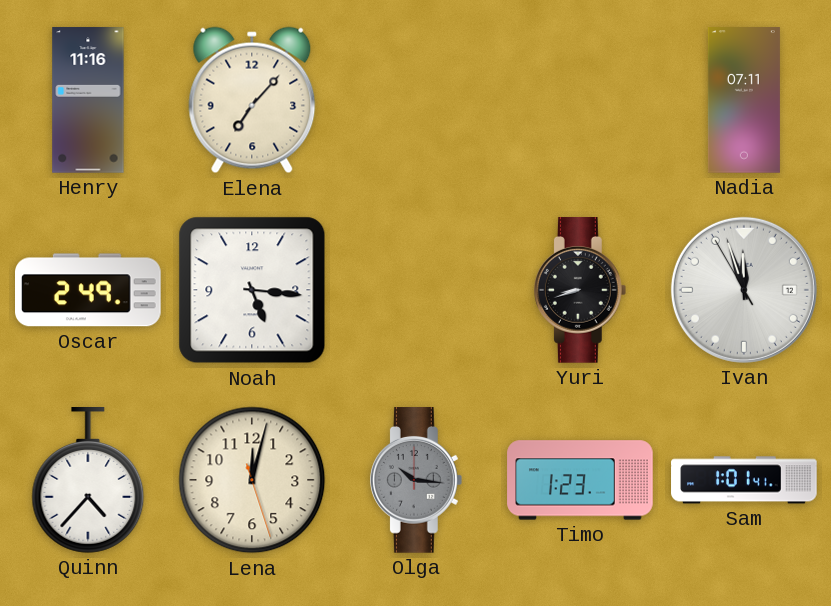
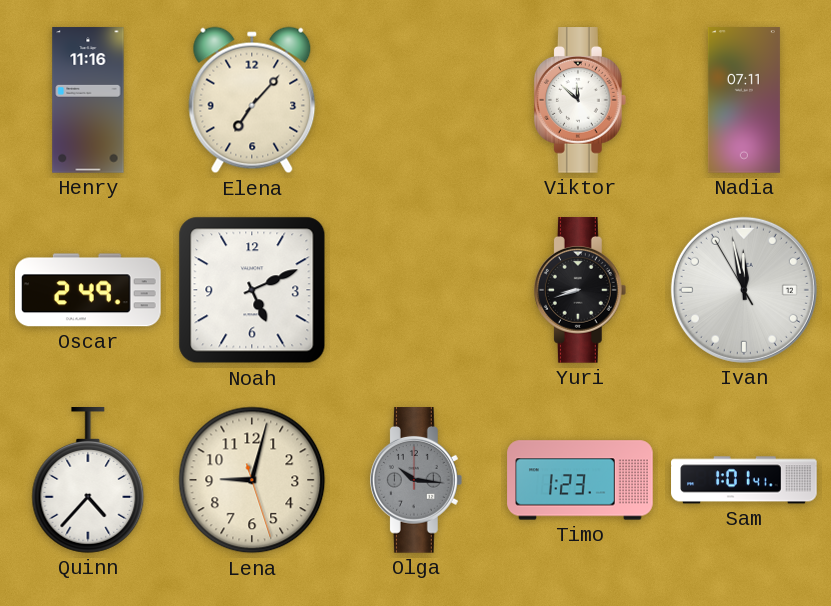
Viktor: none -> 11:52 (580, 100)
Noah: 5:16 -> 5:11 (252, 290)
Ivan: 11:56 -> 11:57 (744, 290)
Lena: 12:02 -> 9:02 (252, 480)
